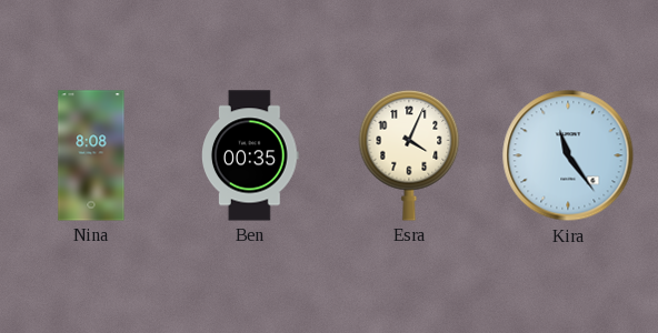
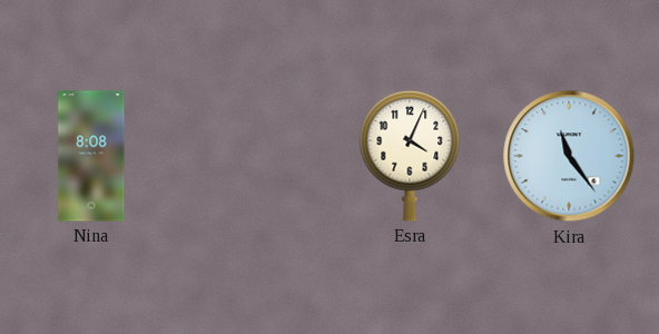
Ben: 00:35 -> none (251, 155)
